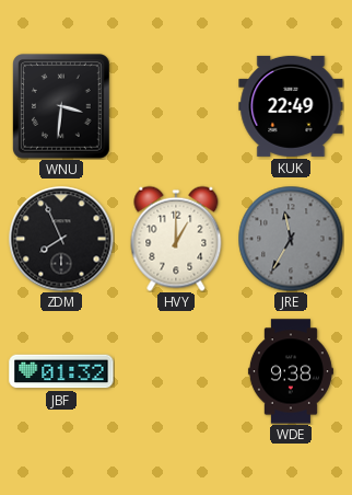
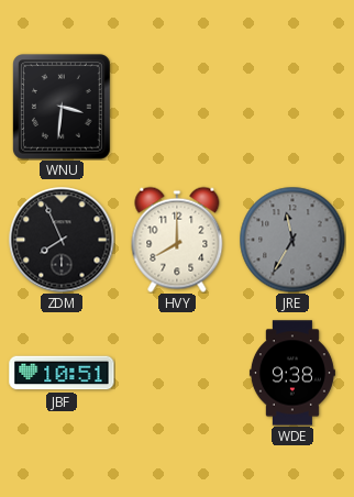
KUK: 22:49 -> none (291, 106)
HVY: 1:00 -> 8:00 (177, 240)
JBF: 01:32 -> 10:51 (62, 373)
